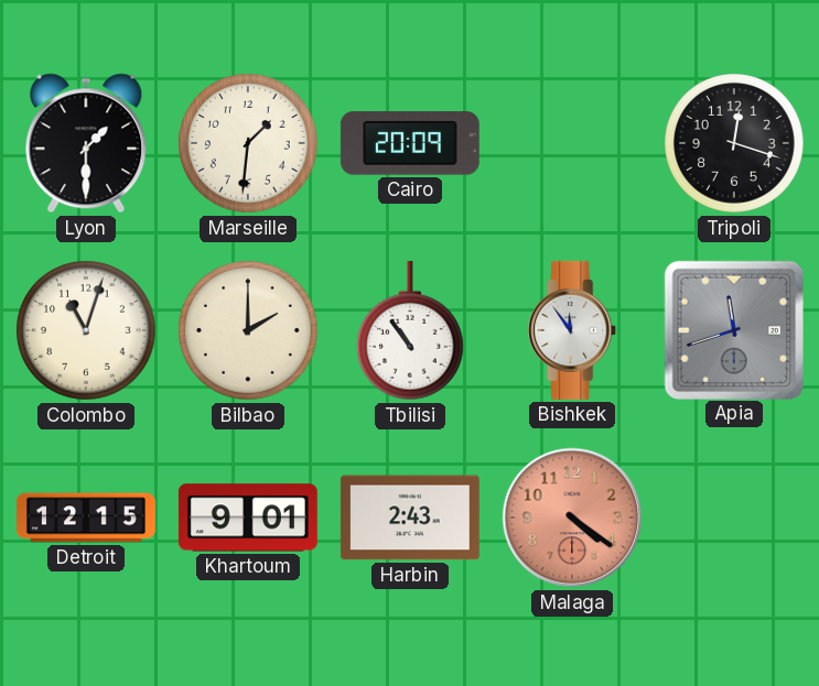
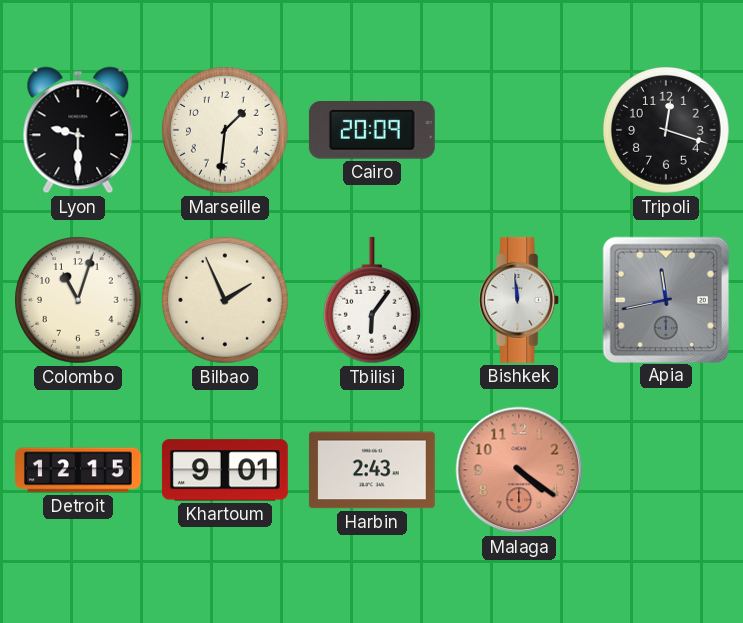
Lyon: 1:30 -> 9:30 (78, 130)
Bilbao: 2:00 -> 1:56 (225, 300)
Tbilisi: 10:54 -> 6:06 (372, 300)
Bishkek: 11:54 -> 11:59 (520, 300)
Apia: 11:42 -> 11:43 (665, 299)
